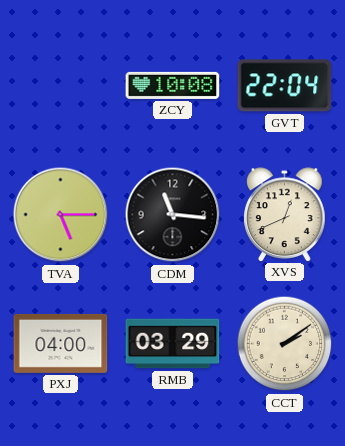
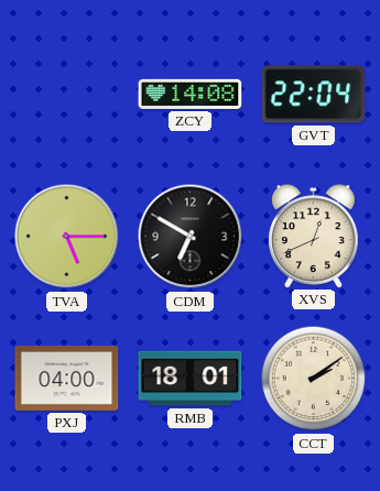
ZCY: 10:08 -> 14:08 (191, 94)
CDM: 11:16 -> 6:50 (191, 237)
RMB: 03:29 -> 18:01 (191, 379)
